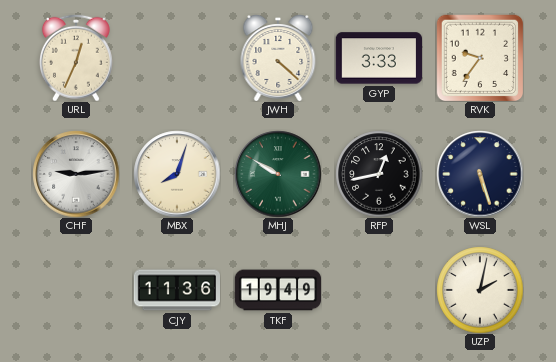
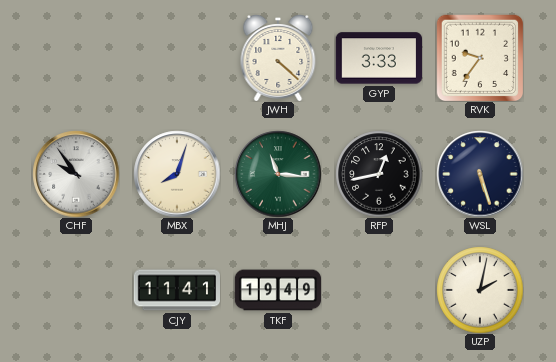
URL: 12:34 -> none (76, 58)
CHF: 9:14 -> 9:54 (76, 174)
MHJ: 9:50 -> 11:16 (278, 174)
CJY: 11:36 -> 11:41 (176, 290)
